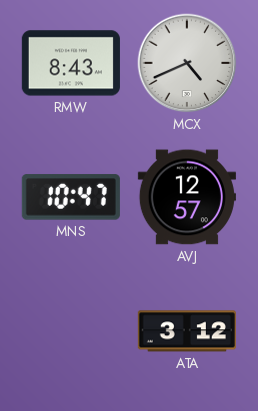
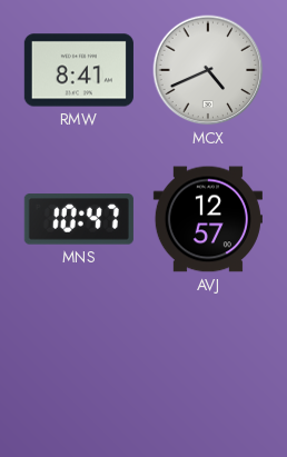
RMW: 8:43 -> 8:41 (79, 70)
ATA: 3:12 -> none (187, 331)
